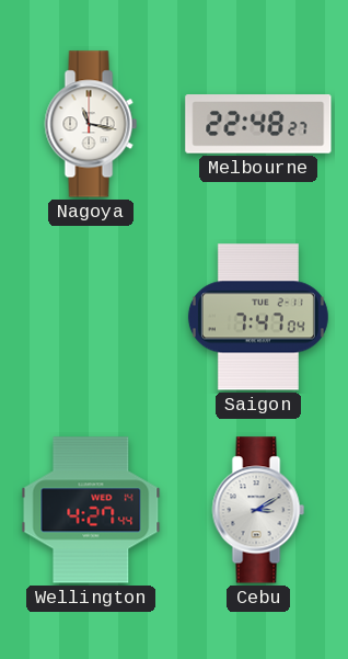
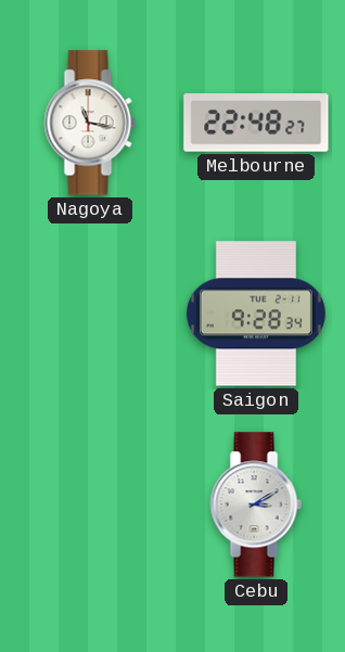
Saigon: 7:47 -> 9:28 (256, 314)
Wellington: 4:27 -> none (91, 510)
